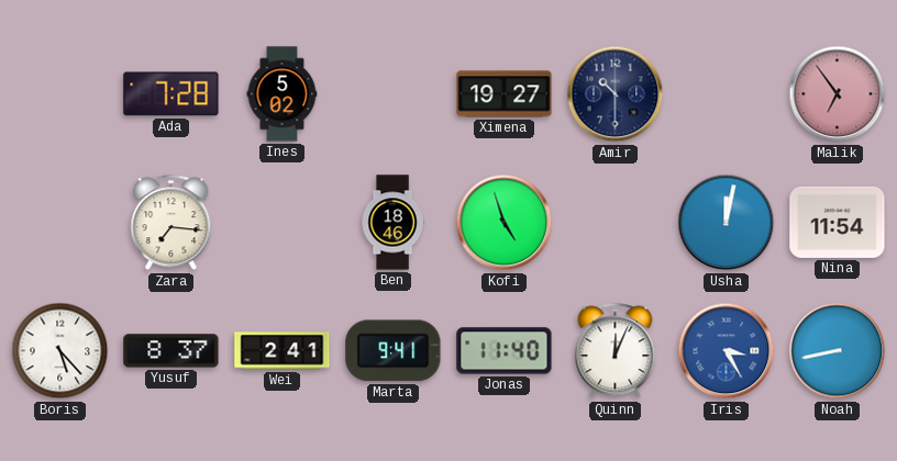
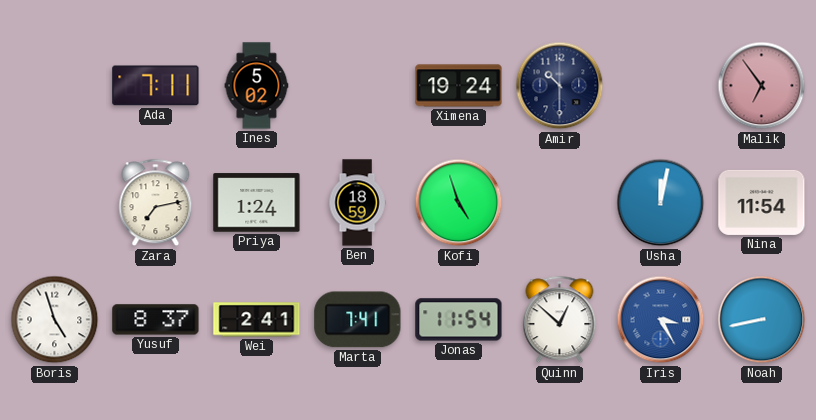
Ada: 7:28 -> 7:11 (156, 86)
Ximena: 19:27 -> 19:24 (459, 86)
Zara: 7:16 -> 7:13 (156, 203)
Priya: none -> 1:24 (257, 203)
Ben: 18:46 -> 18:59 (357, 203)
Boris: 5:23 -> 4:57 (55, 320)
Marta: 9:41 -> 7:41 (358, 320)
Jonas: 11:40 -> 11:54 (459, 320)
Quinn: 12:04 -> 12:52 (560, 320)
